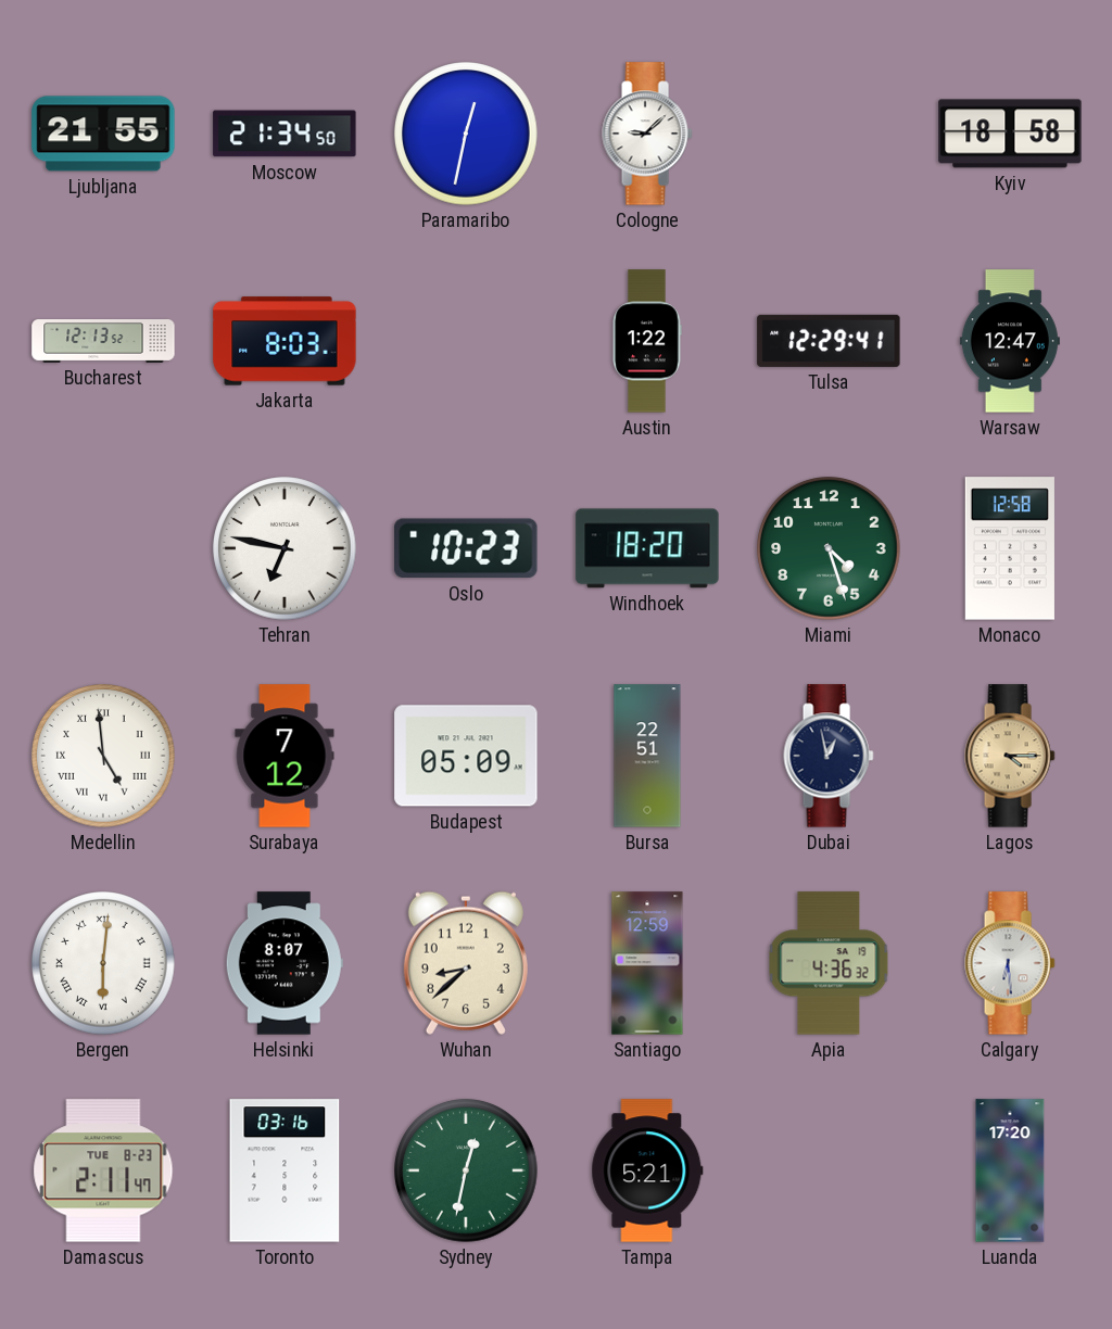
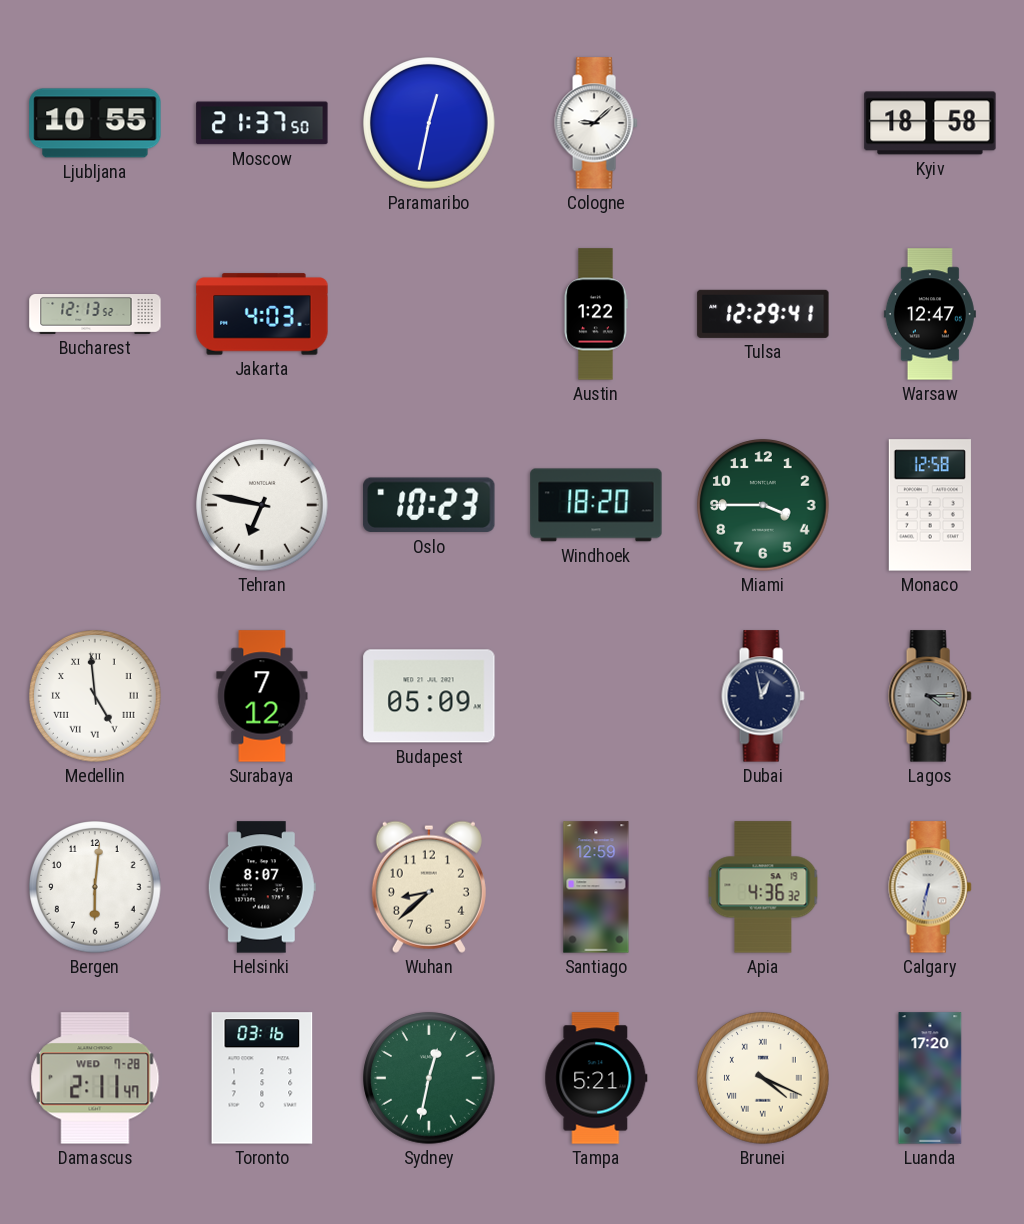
Ljubljana: 21:55 -> 10:55 (95, 123)
Moscow: 21:34 -> 21:37 (262, 123)
Jakarta: 8:03 -> 4:03 (262, 314)
Miami: 4:27 -> 3:45 (763, 505)
Bursa: 22:51 -> none (647, 756)
Lagos dial: champagne -> grey (930, 696)
Bergen numerals: Roman -> Arabic (95, 887)
Calgary: 6:29 -> 6:32 (930, 887)
Damascus date: TUE 8-23 -> WED 7-28 (95, 1078)
Brunei: none -> 4:19 (763, 1078)
